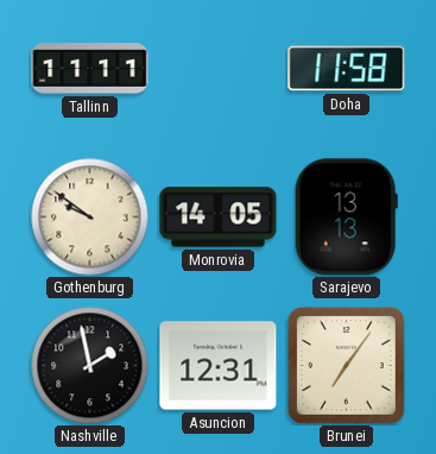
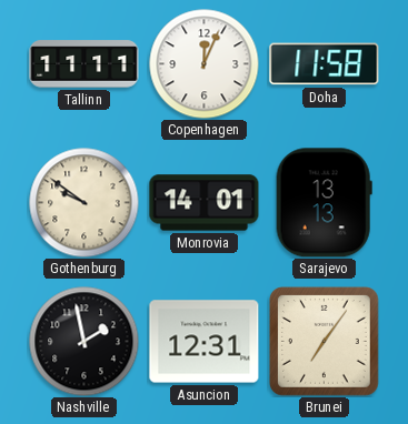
Copenhagen: none -> 12:04 (205, 64)
Monrovia: 14:05 -> 14:01 (205, 203)
